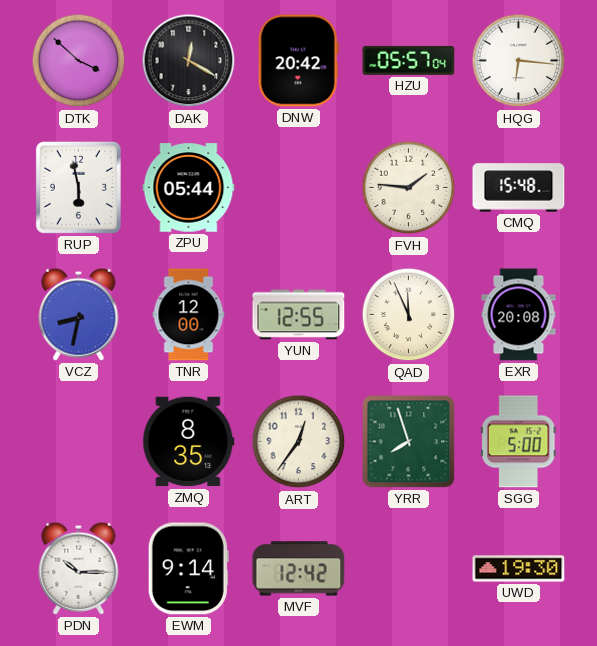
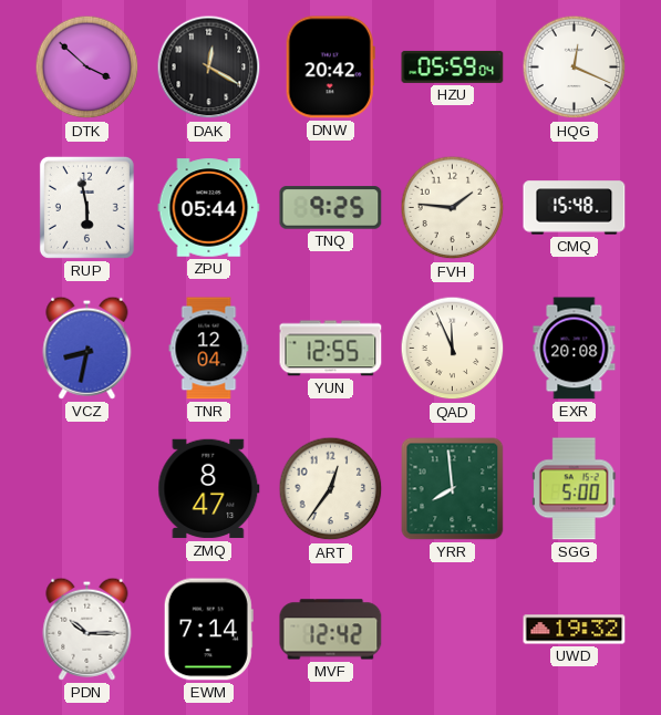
HZU: 05:57 -> 05:59 (453, 66)
HQG: 6:16 -> 12:19 (575, 68)
TNQ: none -> 9:25 (331, 208)
TNR: 12:00 -> 12:04 (209, 349)
ZMQ: 8:35 -> 8:47 (209, 489)
YRR: 7:57 -> 7:59 (453, 489)
EWM: 9:14 -> 7:14 (208, 630)
UWD: 19:30 -> 19:32 (575, 630)
